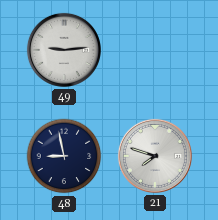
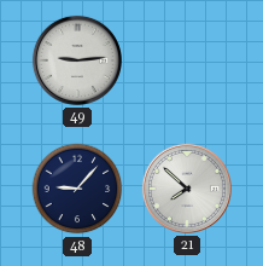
48: 8:58 -> 9:07 (77, 189)
21: 7:48 -> 7:52 (187, 189)
